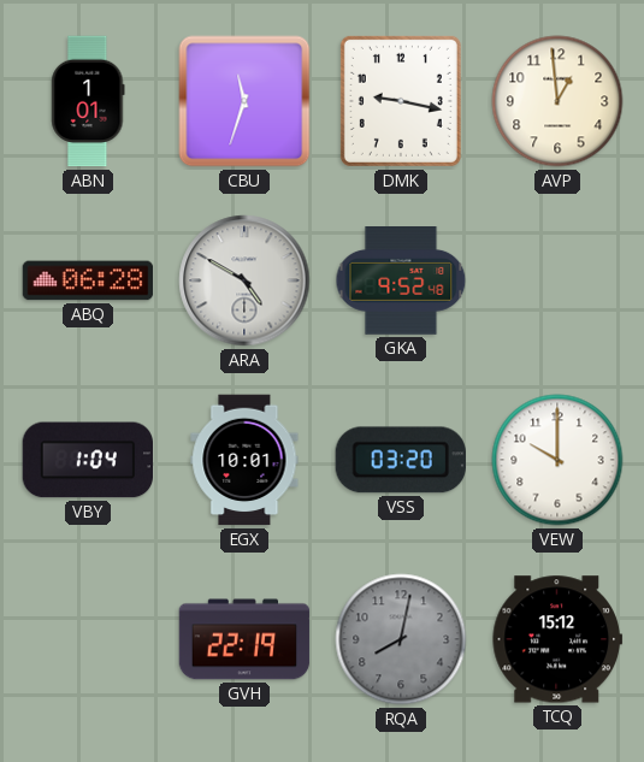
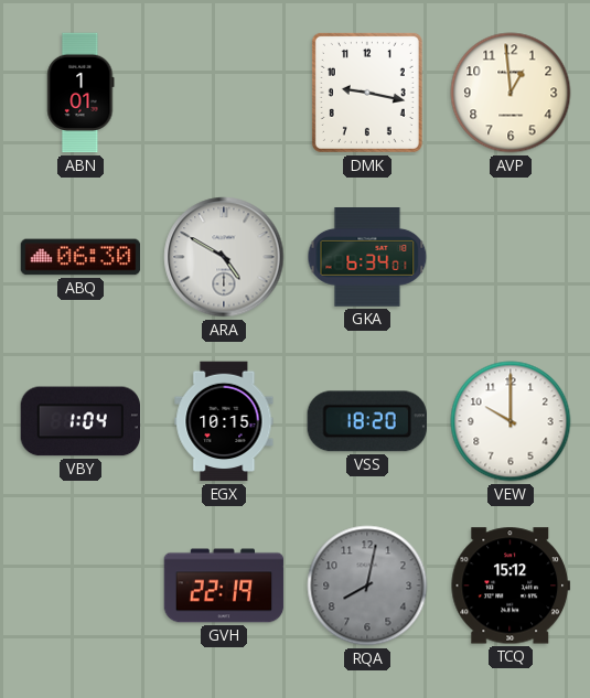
CBU: 11:33 -> none (244, 101)
ABQ: 06:28 -> 06:30 (81, 257)
GKA: 9:52 -> 6:34 (367, 258)
EGX: 10:01 -> 10:15 (224, 421)
VSS: 03:20 -> 18:20 (367, 421)
